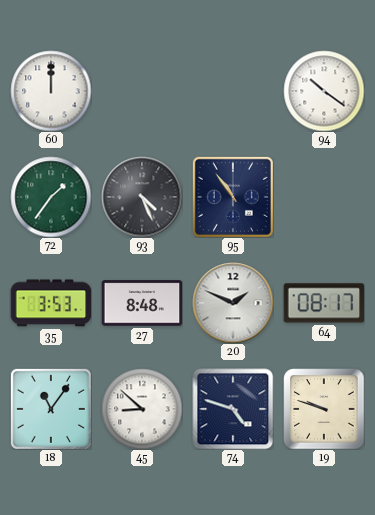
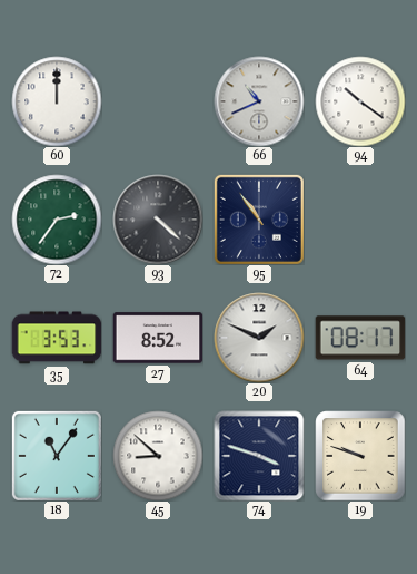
66: none -> 10:41 (259, 101)
72: 1:36 -> 2:36 (57, 220)
93: 4:26 -> 4:22 (158, 220)
27: 8:48 -> 8:52 (158, 338)
74: 4:48 -> 3:48 (259, 456)
